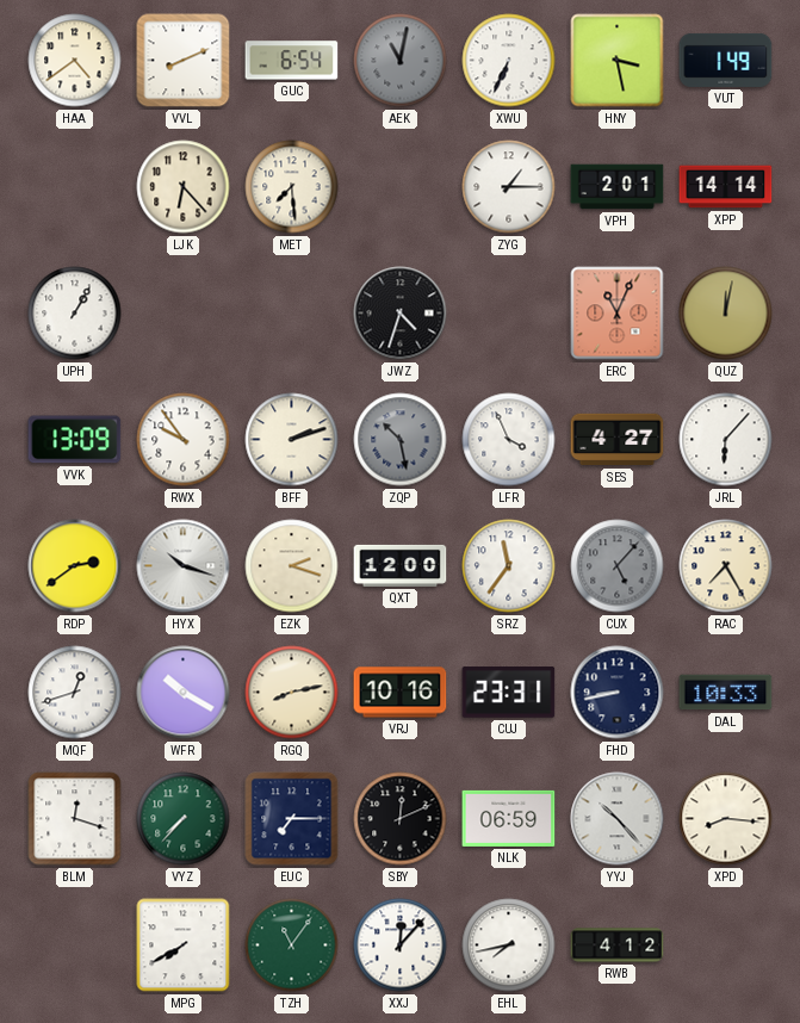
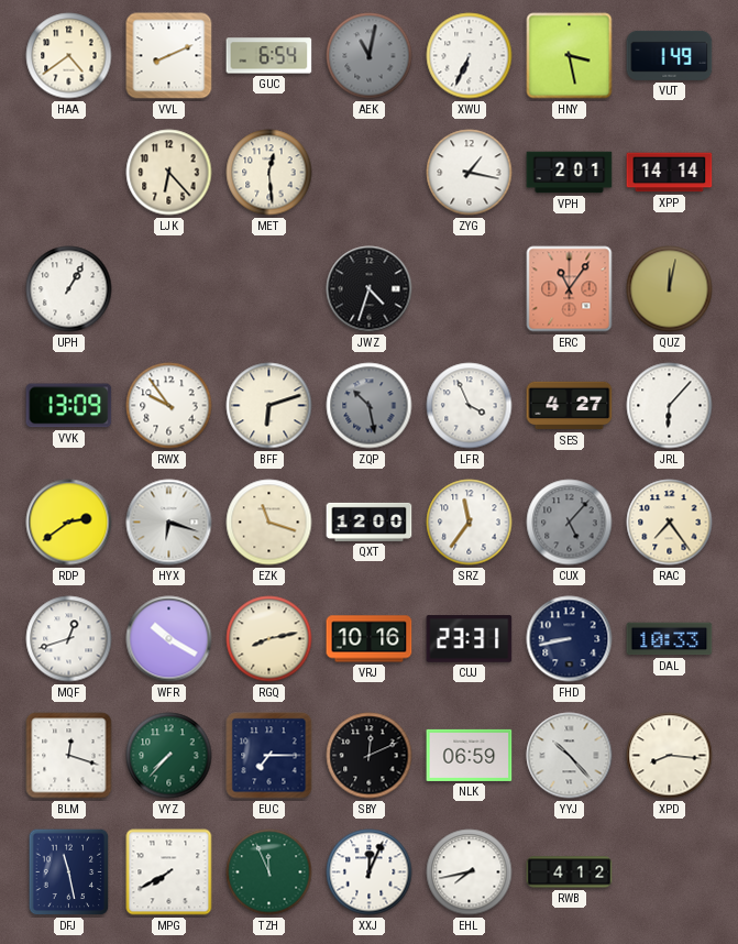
MET: 7:29 -> 12:29 (269, 173)
ZYG: 1:15 -> 1:17 (470, 173)
ERC: 11:04 -> 11:06 (570, 289)
BFF: 2:12 -> 6:12 (269, 406)
HYX: 10:18 -> 6:18 (169, 523)
EZK: 2:18 -> 11:18 (269, 523)
RAC: 7:25 -> 7:24 (670, 523)
DFJ: none -> 11:28 (69, 872)
TZH: 11:06 -> 11:56 (269, 872)
XXJ: 12:07 -> 12:04 (370, 872)
